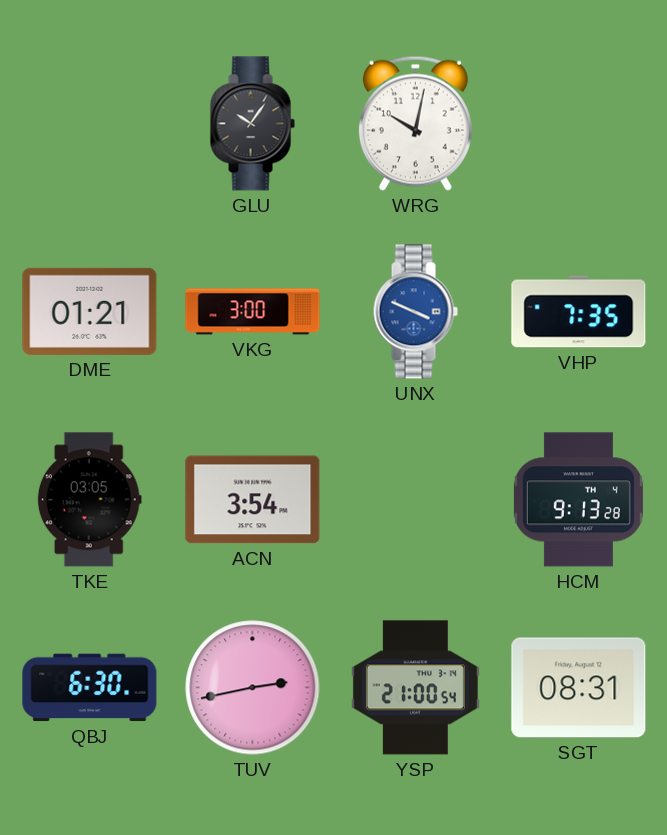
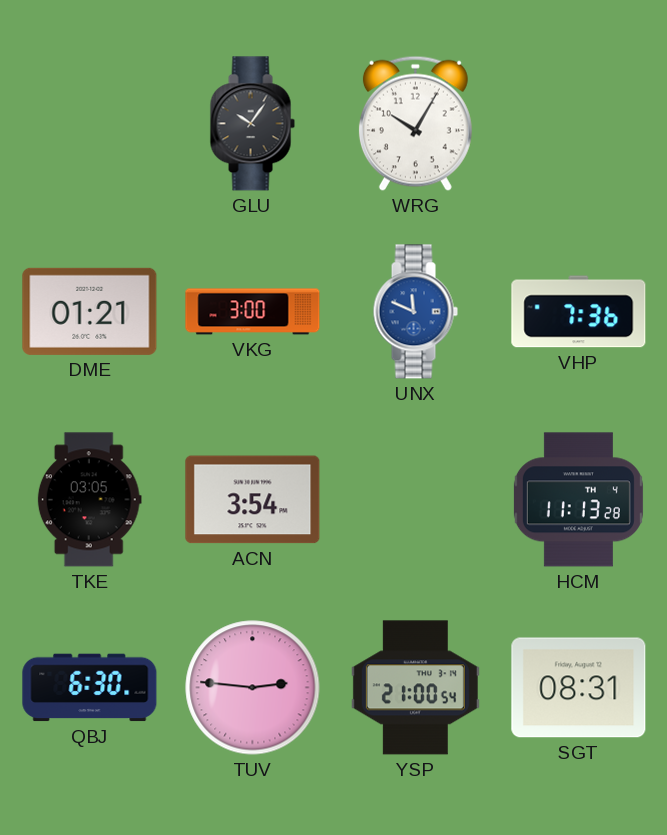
WRG: 10:02 -> 10:05 (415, 123)
UNX: 3:49 -> 11:49 (415, 312)
VHP: 7:35 -> 7:36 (579, 312)
HCM: 9:13 -> 11:13 (578, 500)
TUV: 2:43 -> 2:46 (253, 688)
